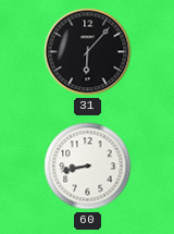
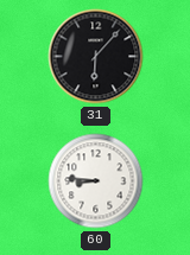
60: 8:43 -> 8:46 (96, 181)
